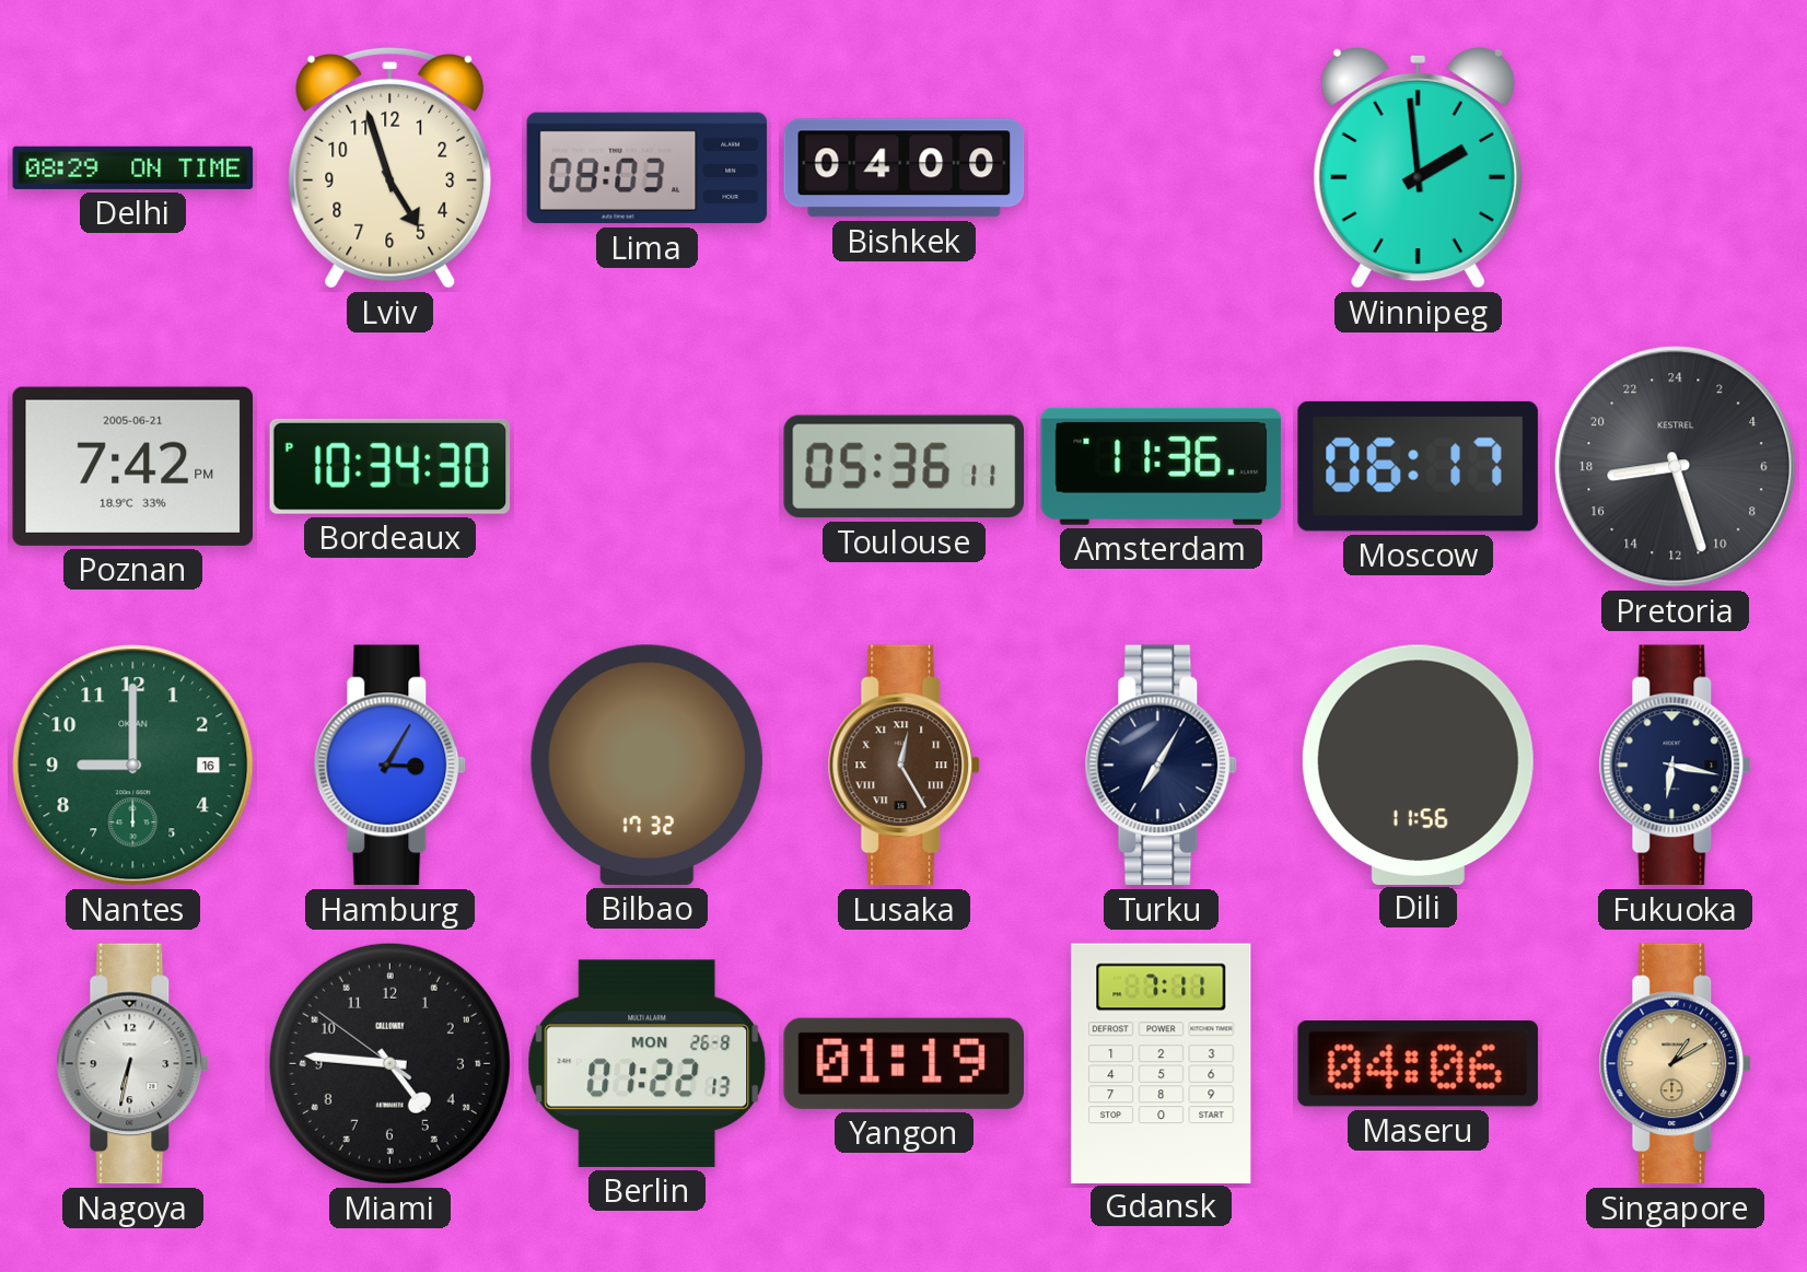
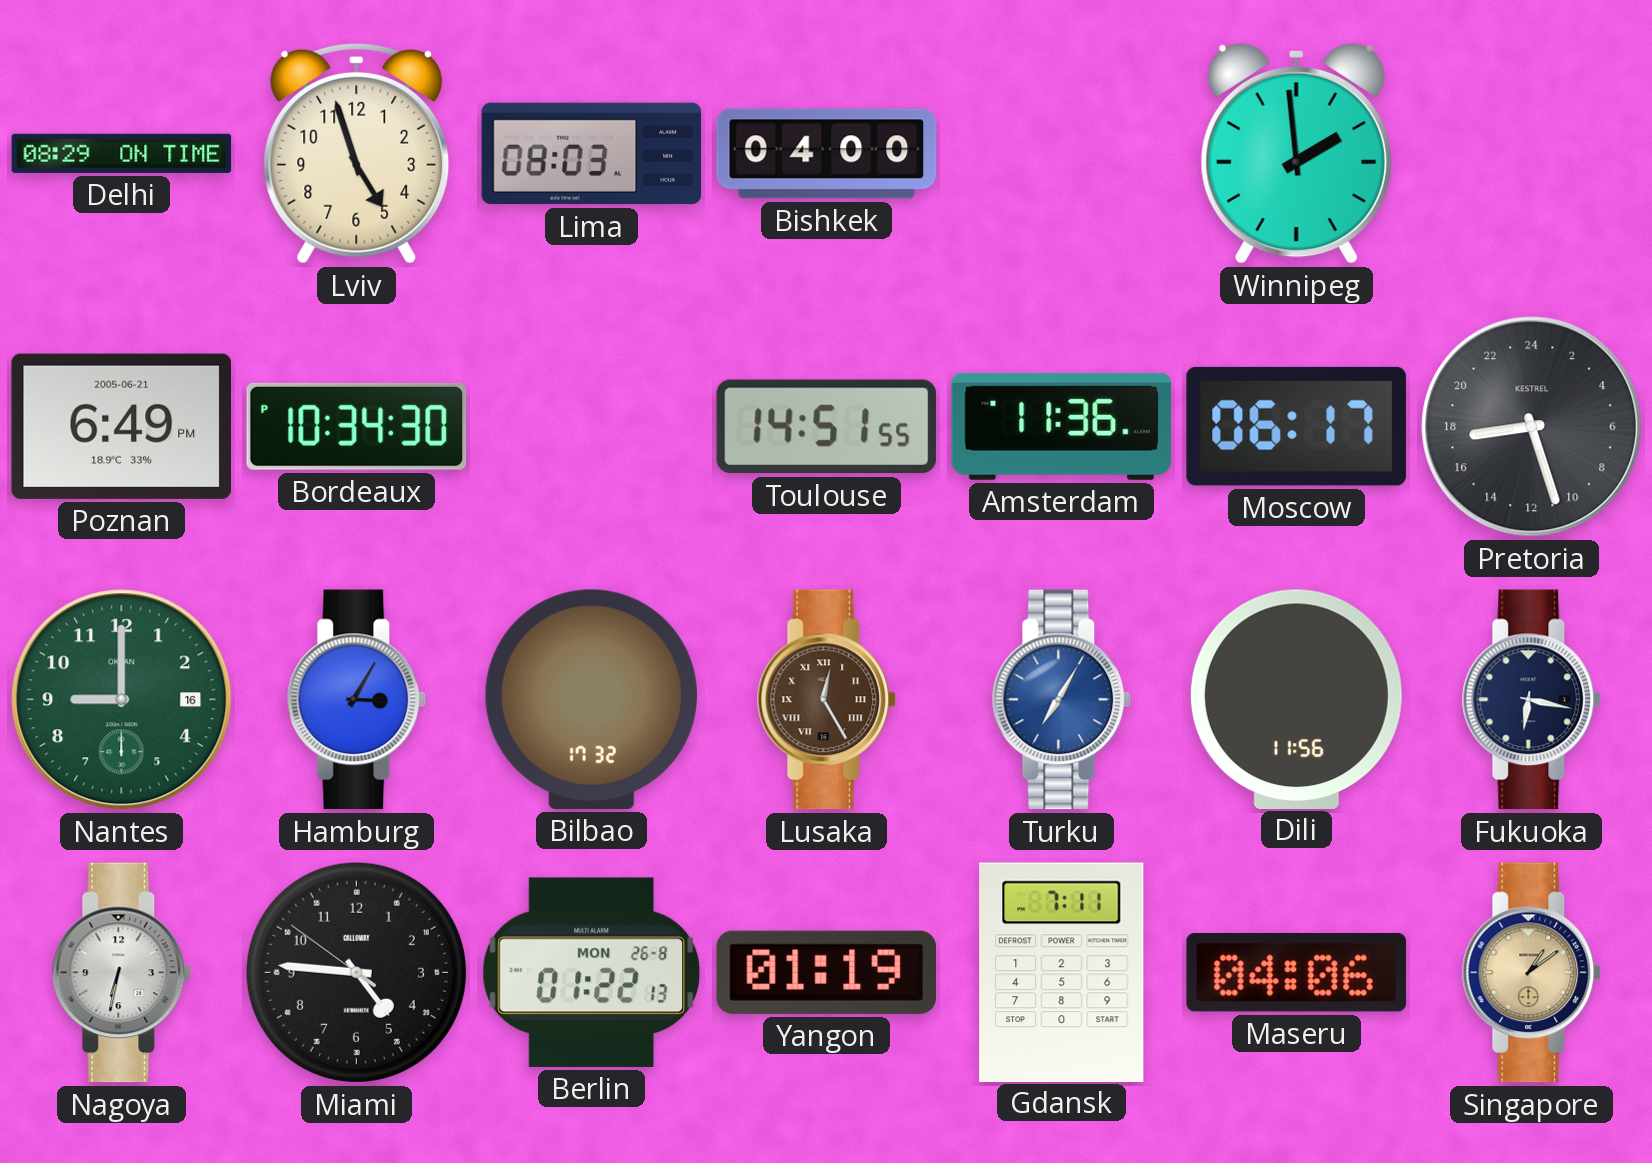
Poznan: 7:42 -> 6:49 (121, 426)
Toulouse: 05:36 -> 14:51 (827, 427)
Turku dial: navy -> blue (1062, 700)
Singapore: 1:10 -> 1:09 (1532, 973)
